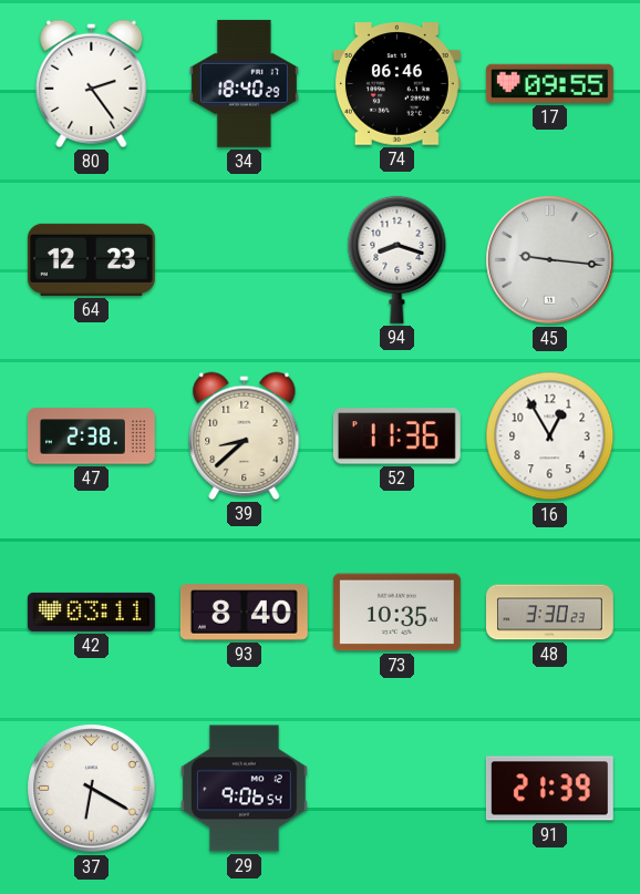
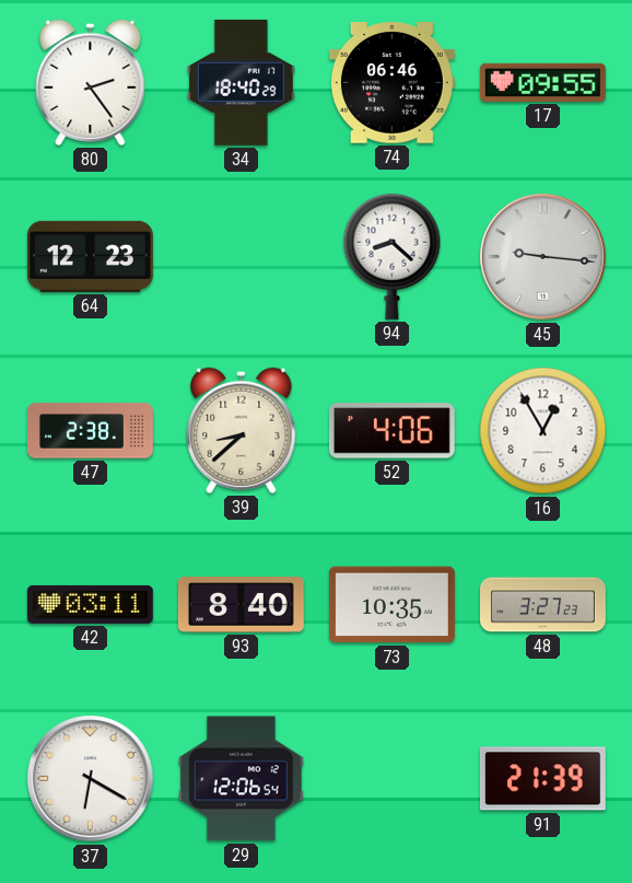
94: 8:18 -> 8:22 (393, 256)
52: 11:36 -> 4:06 (391, 431)
48: 3:30 -> 3:27 (543, 605)
29: 9:06 -> 12:06 (241, 779)
